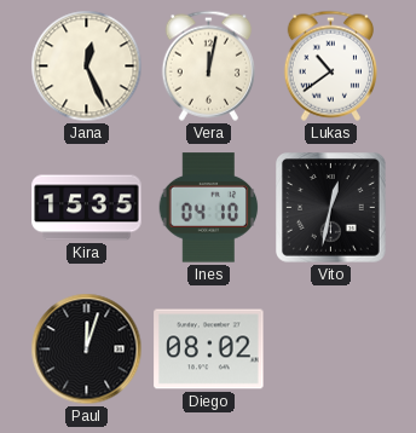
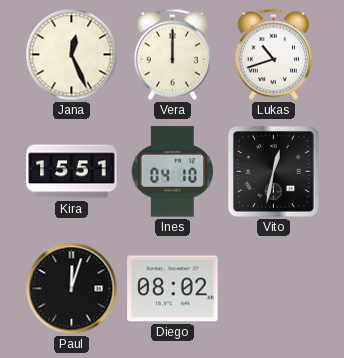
Vera: 12:02 -> 12:00 (172, 54)
Lukas: 10:39 -> 10:42 (273, 54)
Kira: 15:35 -> 15:51 (72, 172)
